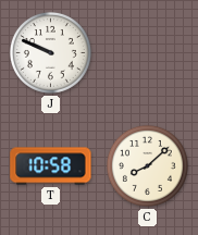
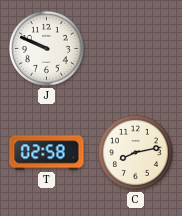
T: 10:58 -> 02:58 (47, 153)
C: 8:08 -> 8:13 (135, 152)
